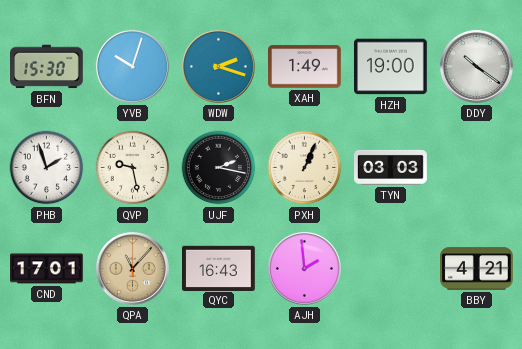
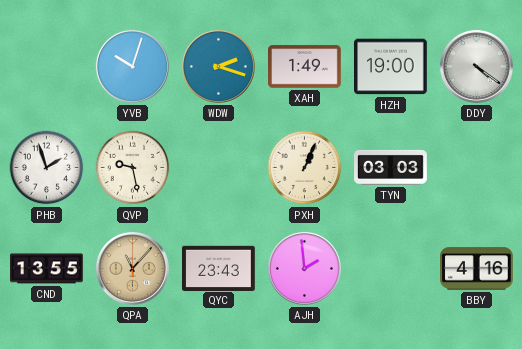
BFN: 15:30 -> none (47, 67)
DDY: 10:21 -> 4:21 (476, 66)
UJF: 2:17 -> none (219, 168)
CND: 17:01 -> 13:55 (47, 269)
QYC: 16:43 -> 23:43 (219, 268)
BBY: 4:21 -> 4:16 (477, 269)
